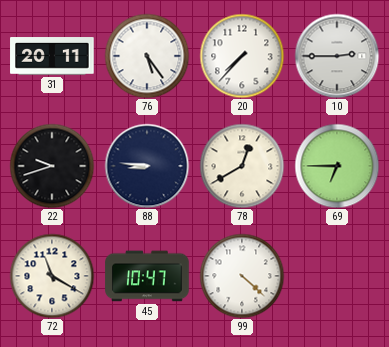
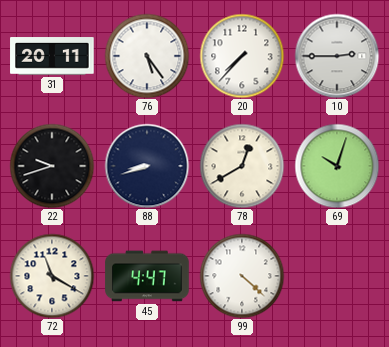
88: 8:46 -> 8:42 (147, 166)
69: 6:45 -> 10:03 (337, 166)
45: 10:47 -> 4:47 (147, 276)
